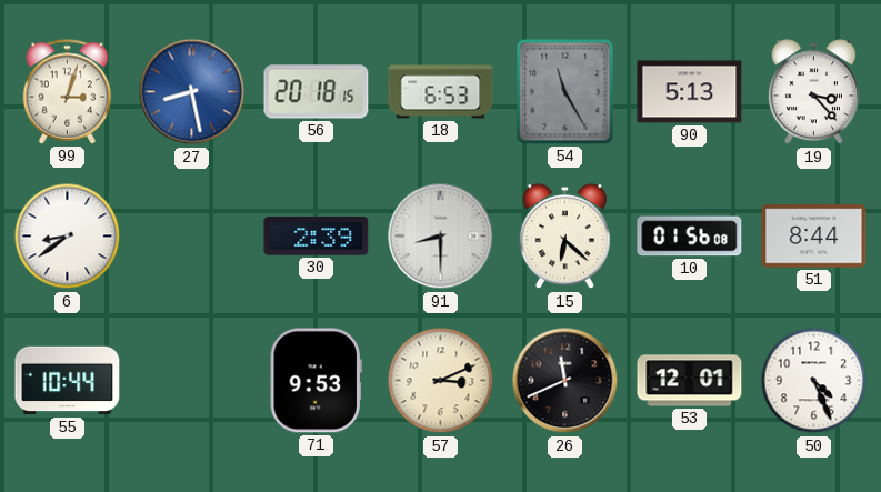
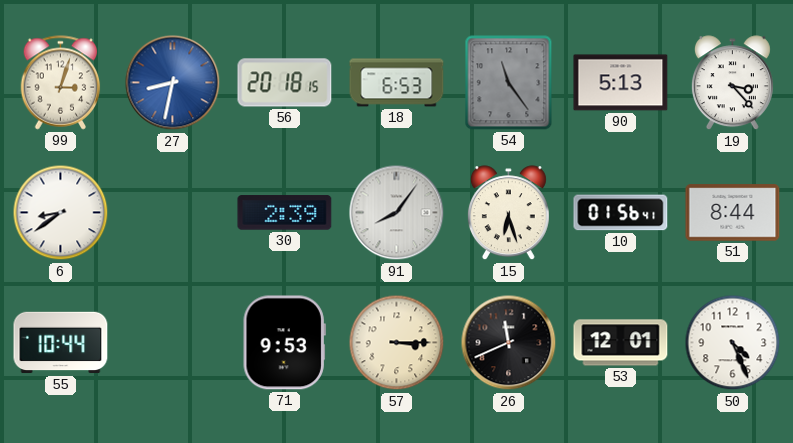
27: 8:28 -> 8:32 (173, 83)
54: 11:25 -> 11:24 (509, 83)
91: 8:30 -> 8:06 (397, 213)
15: 6:22 -> 6:27 (508, 213)
10: 01:56:08 -> 01:56:41 (621, 213)
57: 3:11 -> 3:15 (397, 343)
